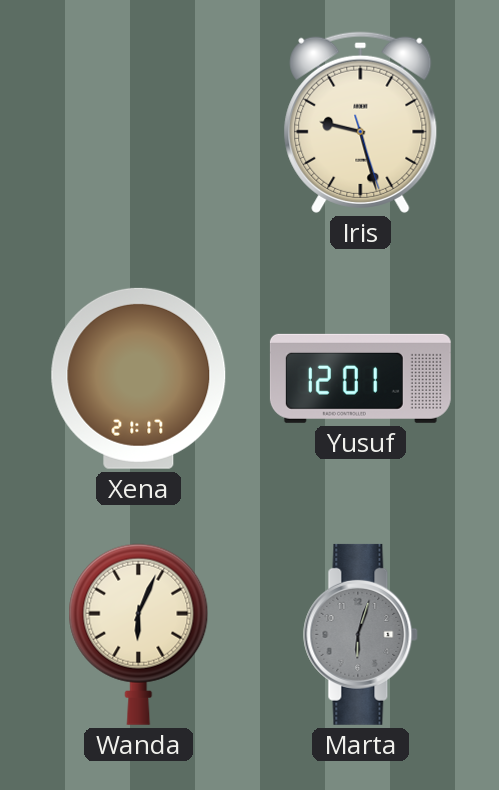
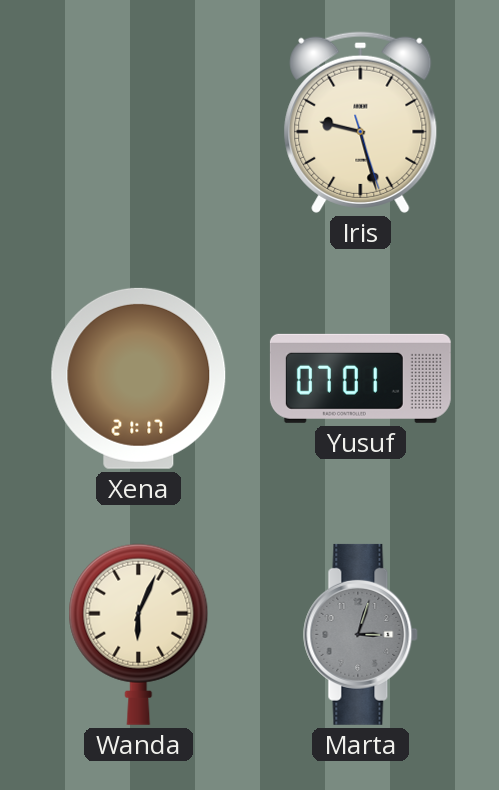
Yusuf: 12:01 -> 07:01 (360, 378)
Marta: 6:03 -> 3:03 (361, 634)
